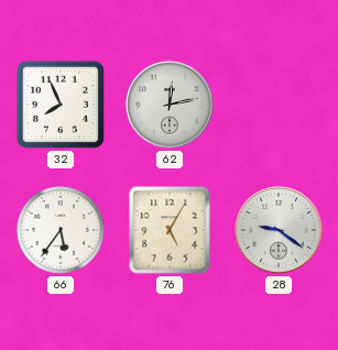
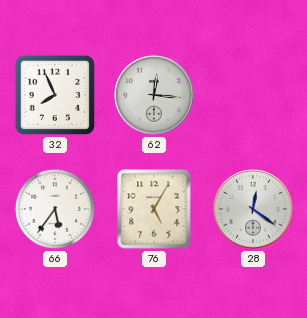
62: 12:13 -> 12:16 (154, 95)
28: 9:21 -> 12:21 (253, 209)
